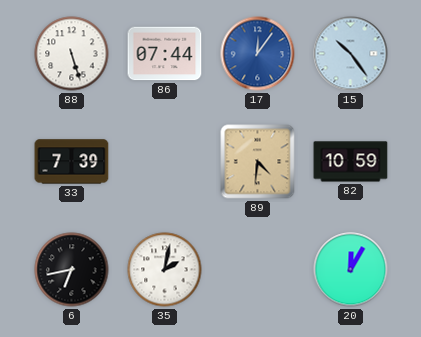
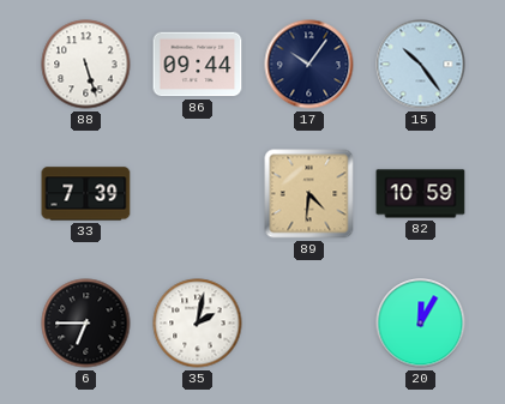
86: 07:44 -> 09:44 (198, 65)
17: 12:06 -> 10:06 (309, 65)
17 dial: blue -> navy (309, 65)
6: 6:43 -> 6:45 (86, 324)
